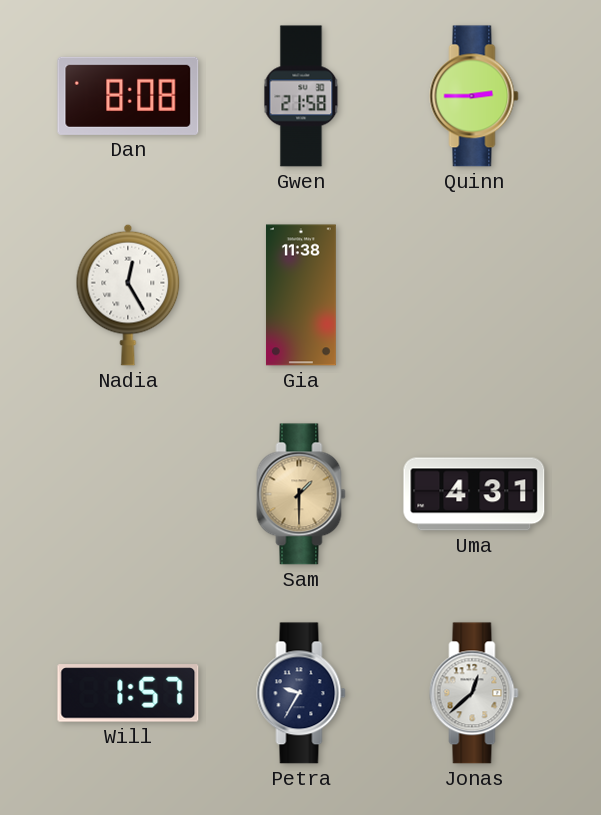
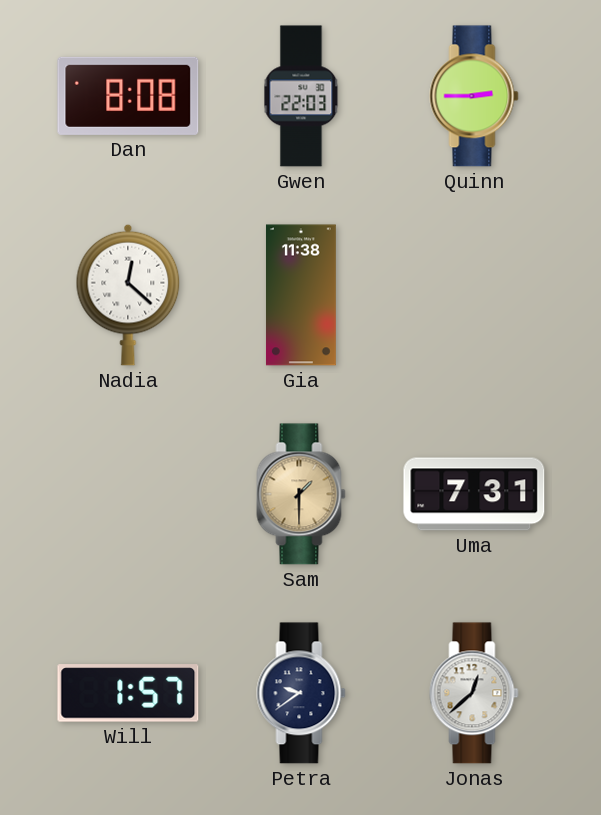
Gwen: 21:58 -> 22:03 (301, 96)
Nadia: 12:25 -> 12:22 (128, 295)
Uma: 4:31 -> 7:31 (474, 494)
Petra: 9:35 -> 9:39 (301, 693)
